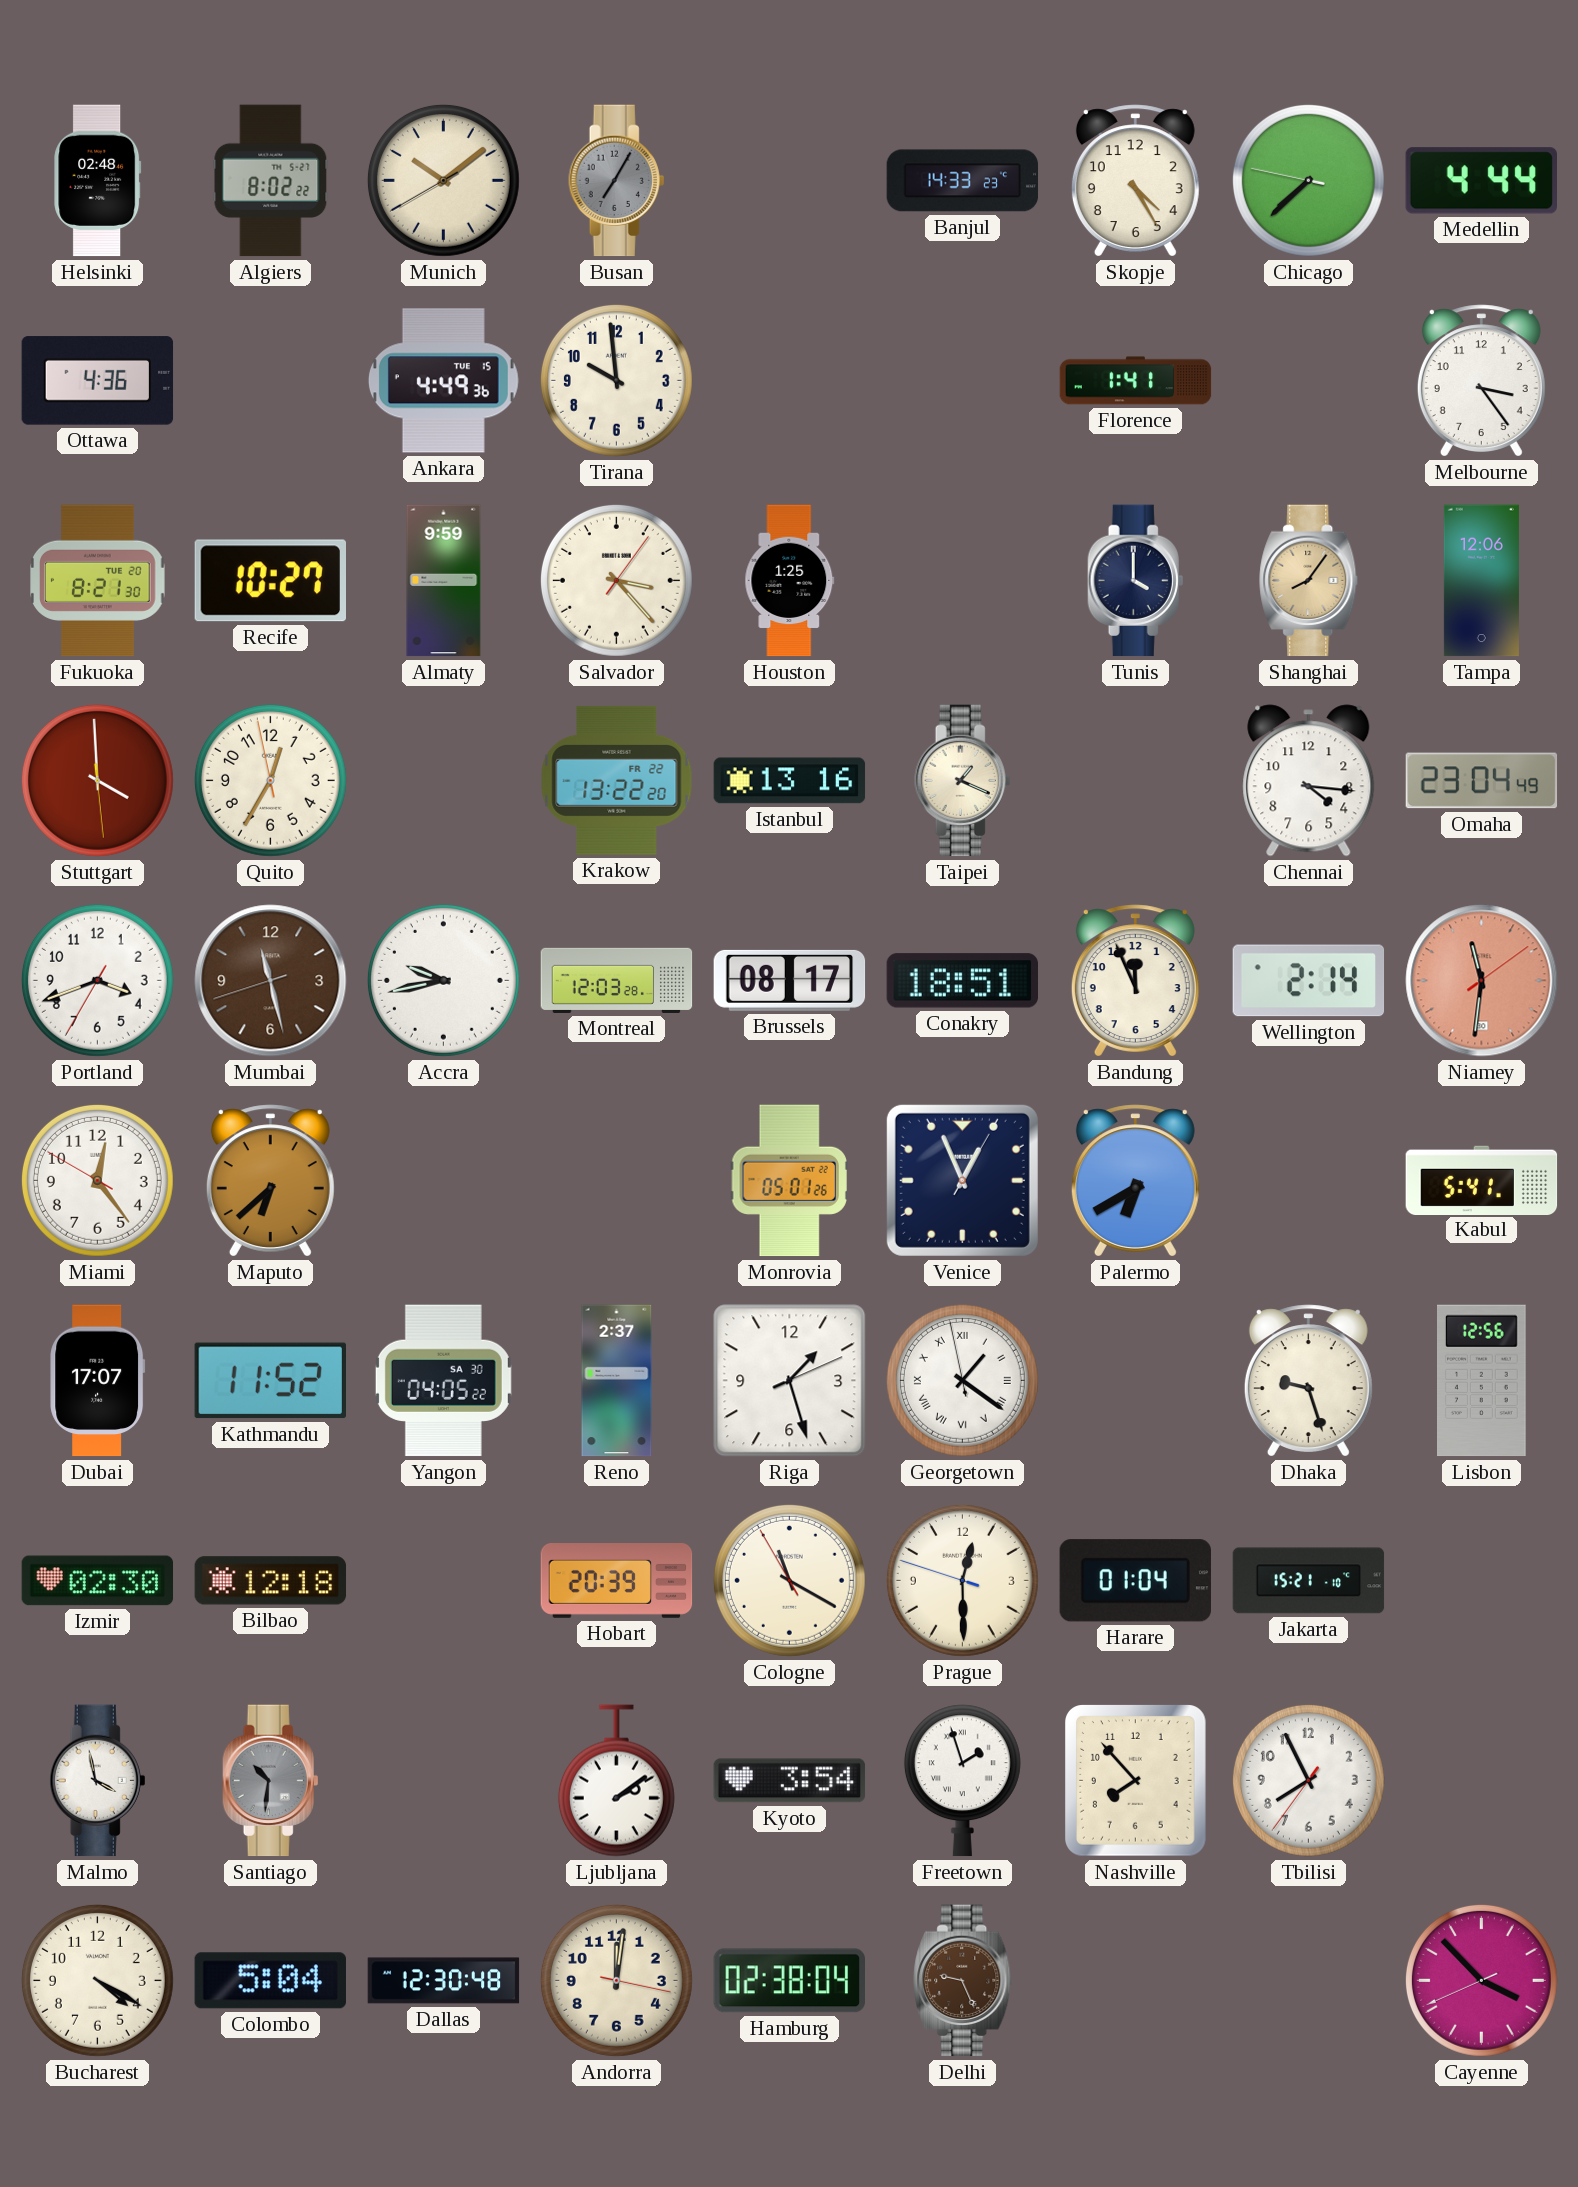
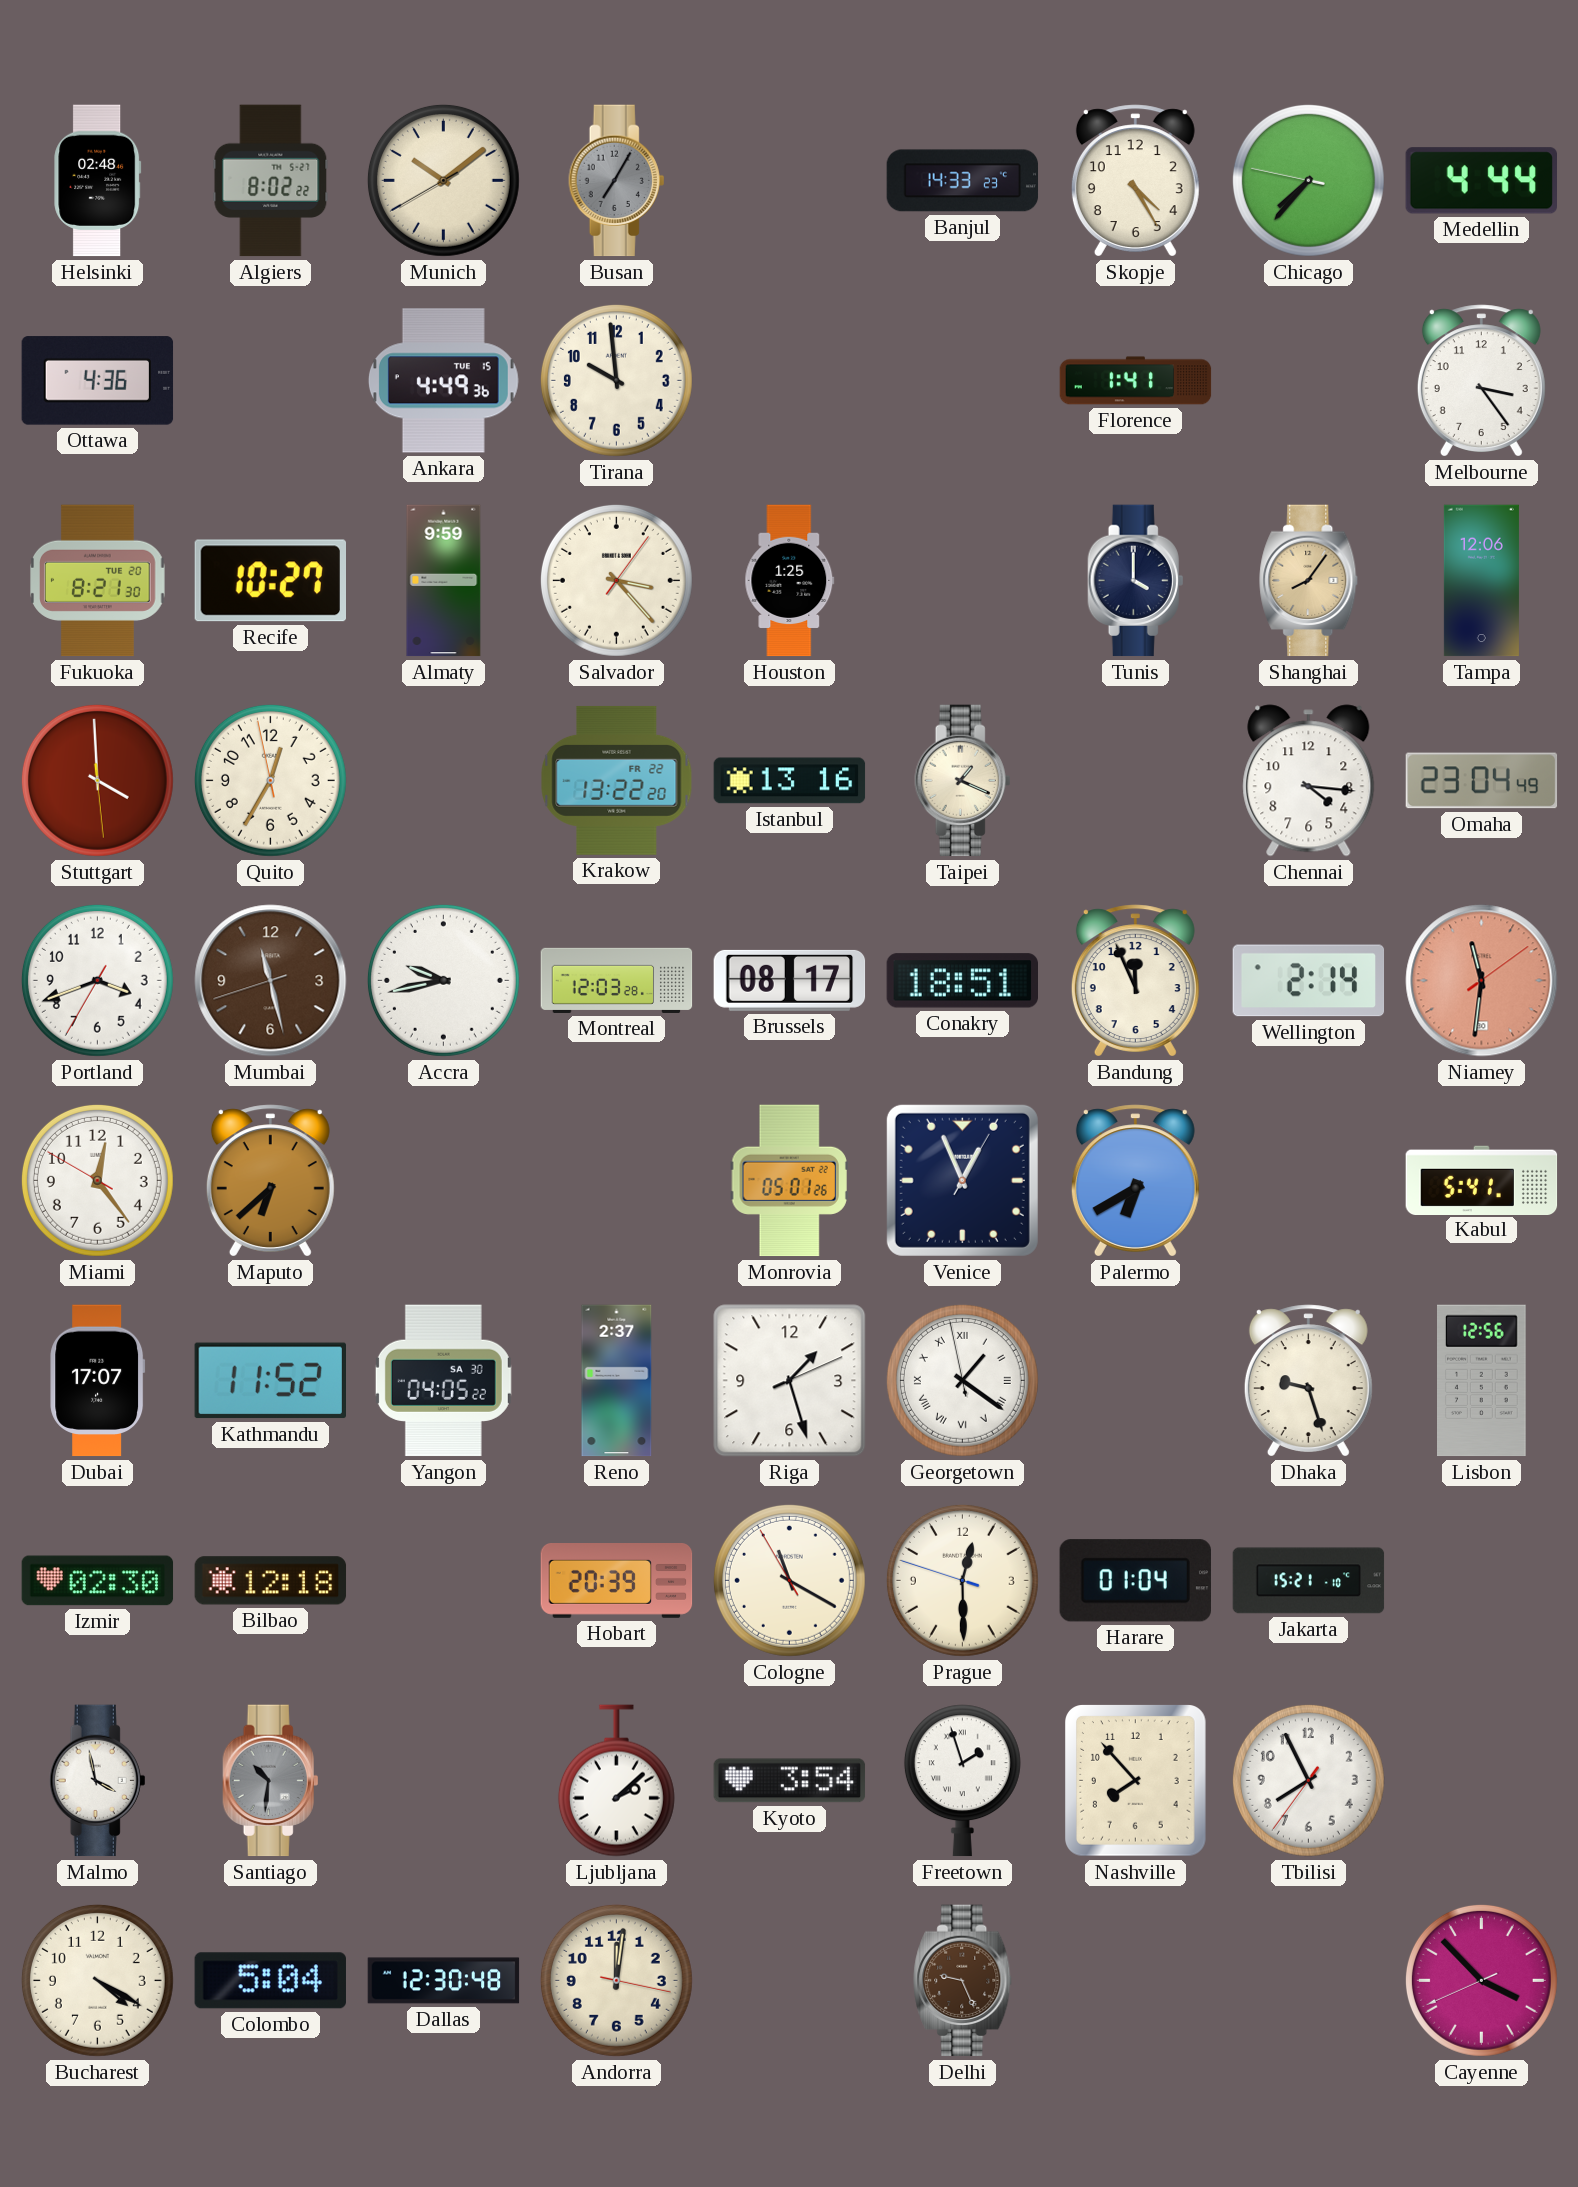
Chicago: 7:37 -> 7:36 (1308, 180)
Ljubljana: 2:09 -> 2:08 (616, 1781)
Hamburg: 02:38 -> none (789, 1981)
